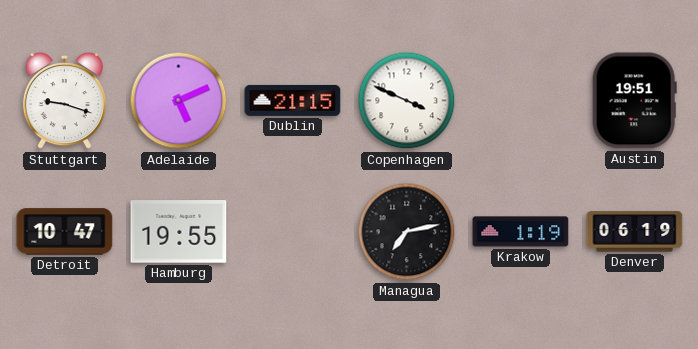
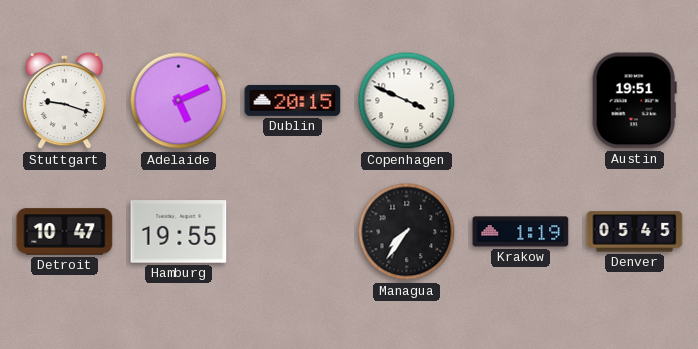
Dublin: 21:15 -> 20:15 (293, 100)
Managua: 7:13 -> 7:36 (407, 232)
Denver: 06:19 -> 05:45 (635, 232)
